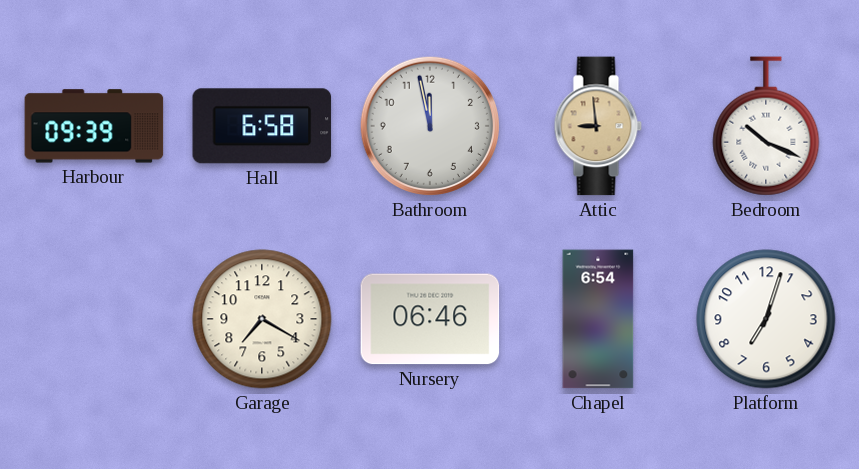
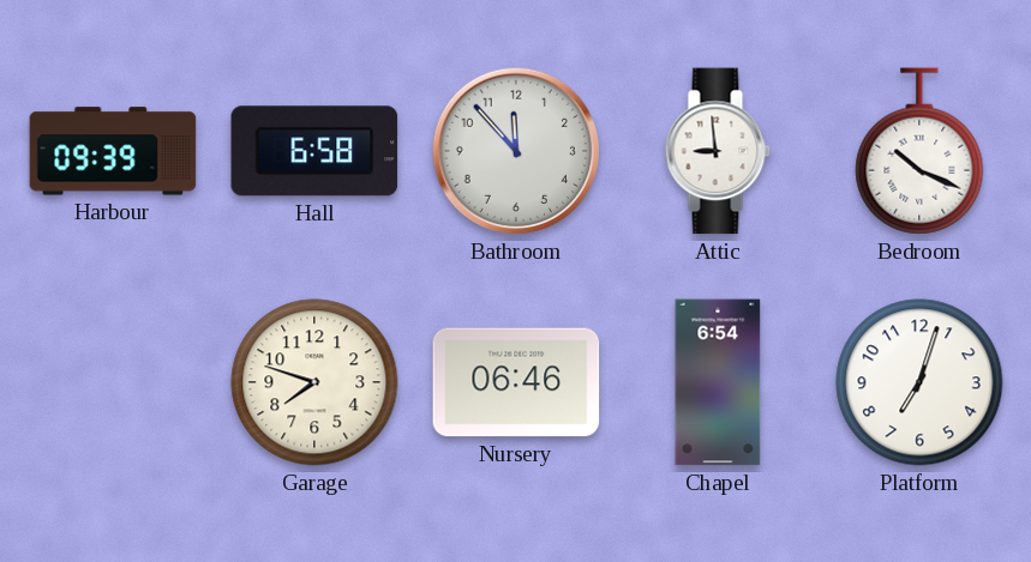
Bathroom: 11:58 -> 11:53 (516, 151)
Attic dial: champagne -> white (718, 151)
Garage: 7:20 -> 7:48 (314, 382)
